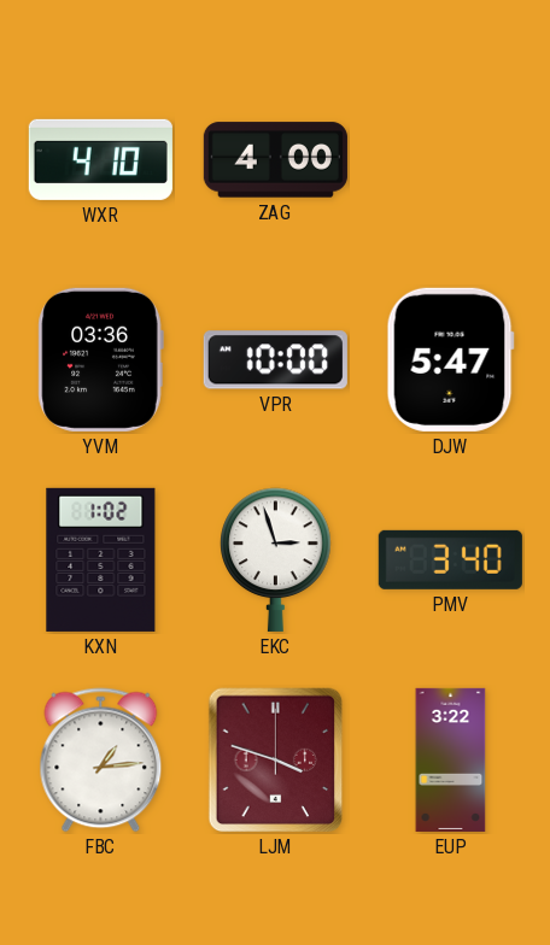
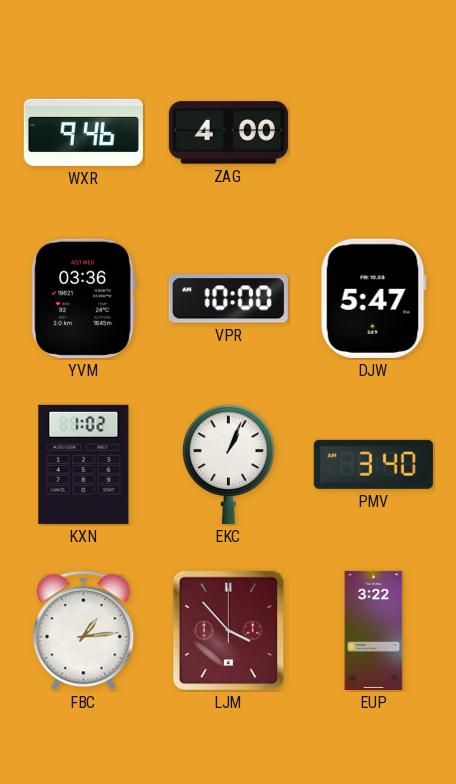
WXR: 4:10 -> 9:46 (83, 132)
EKC: 2:57 -> 1:04 (229, 464)
LJM: 3:48 -> 3:53 (229, 631)
